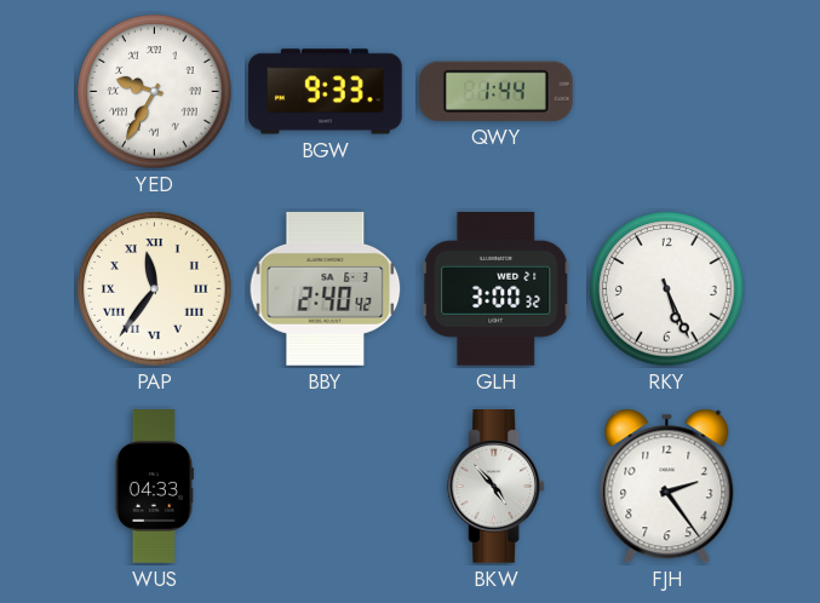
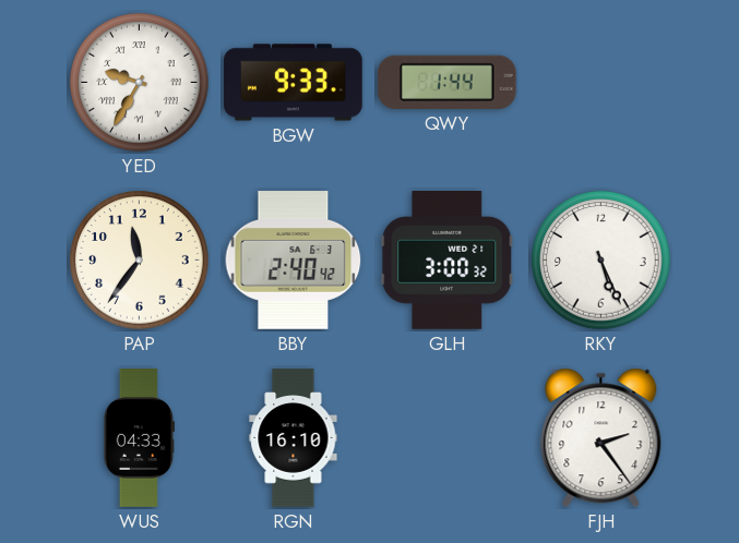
PAP numerals: Roman -> Arabic (140, 261)
RGN: none -> 16:10 (294, 438)
BKW: 4:53 -> none (497, 487)
